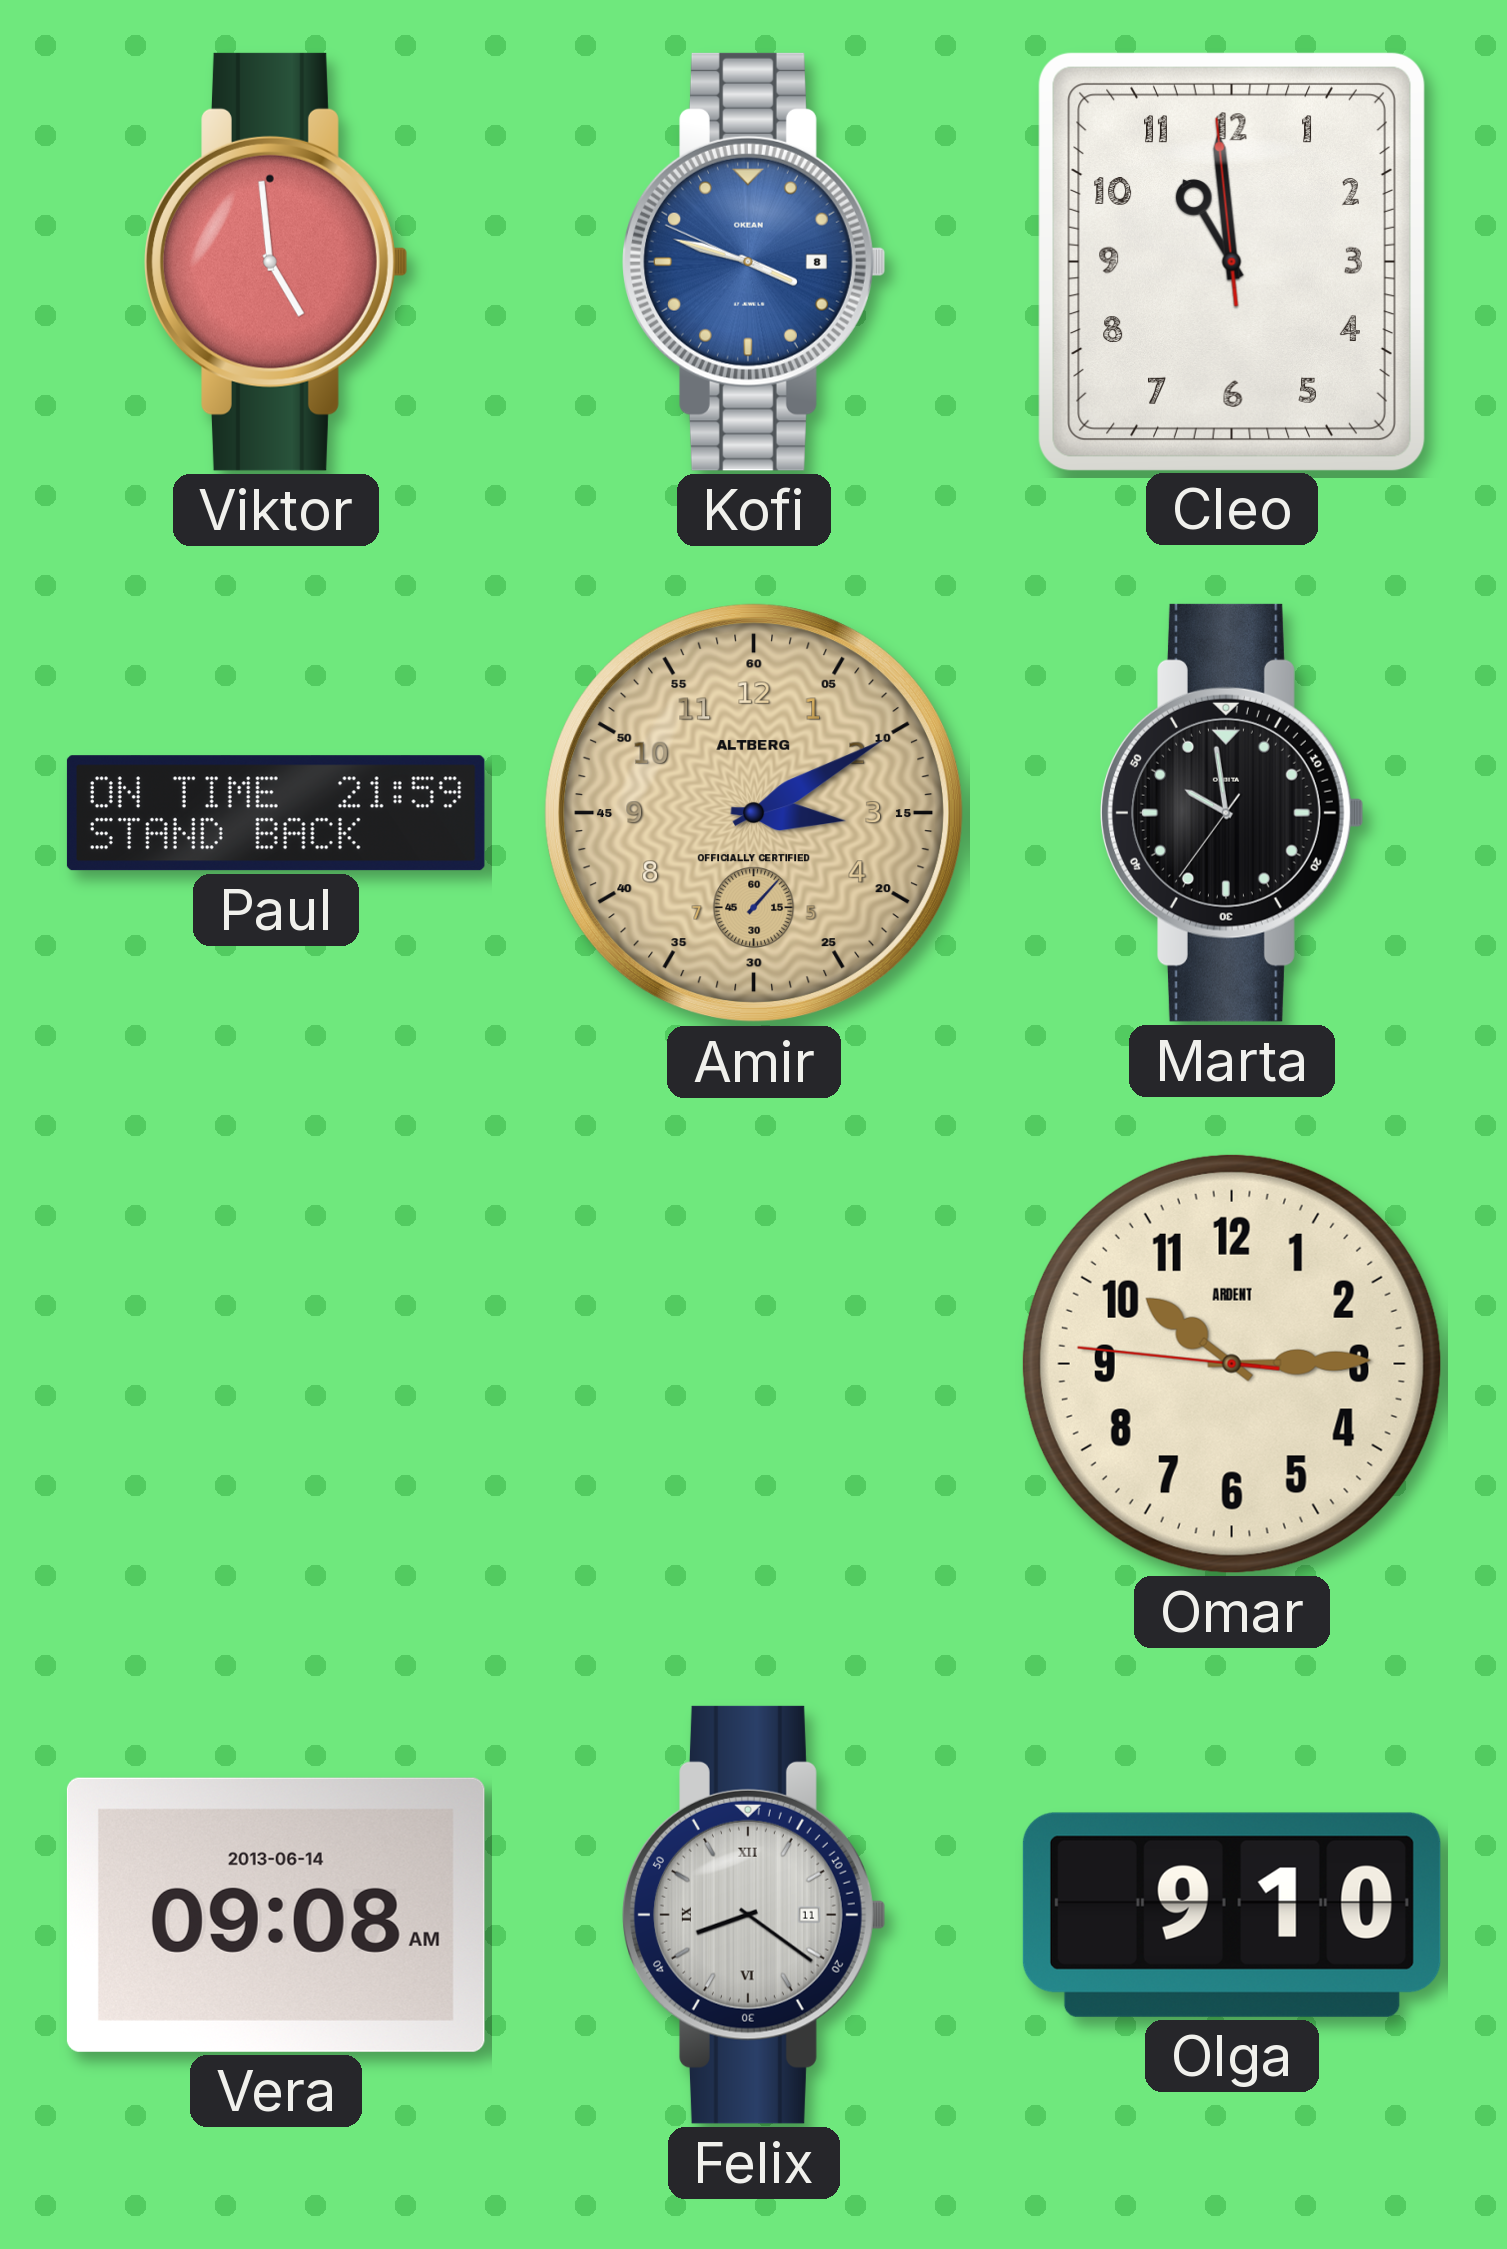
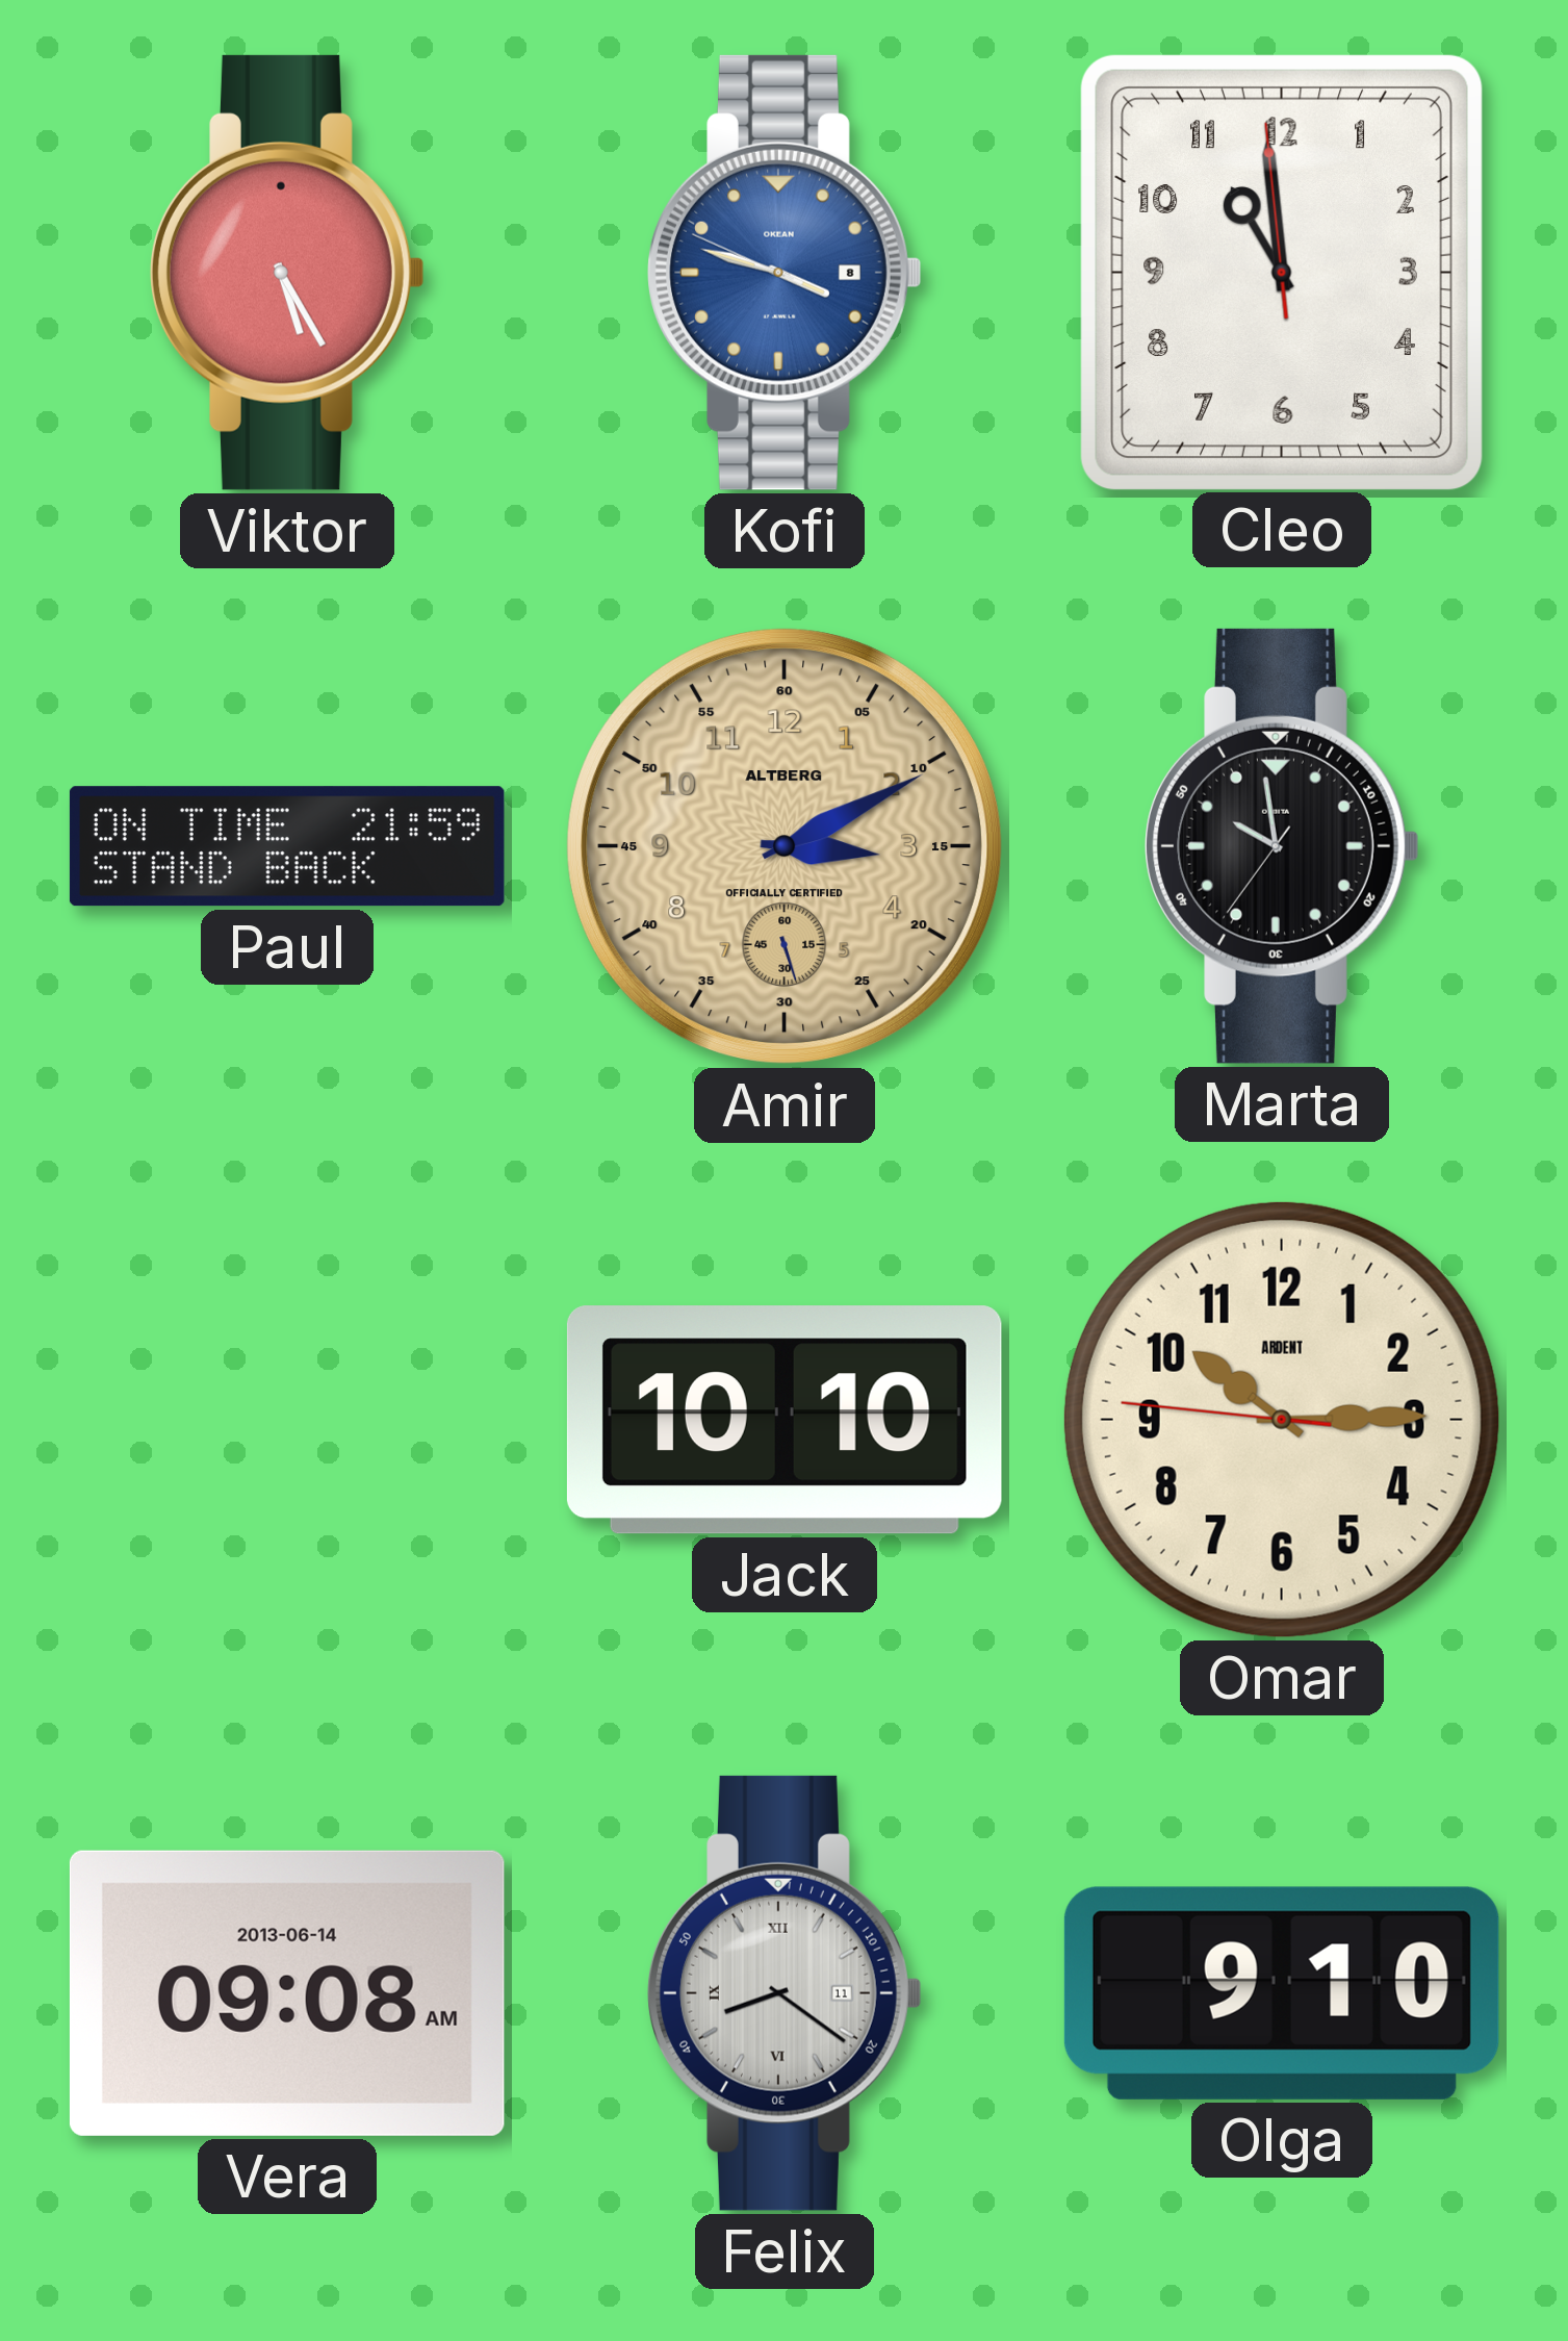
Viktor: 4:59 -> 5:25 (287, 273)
Amir: 3:10:07 -> 3:10:27 (785, 846)
Jack: none -> 10:10 (785, 1420)
